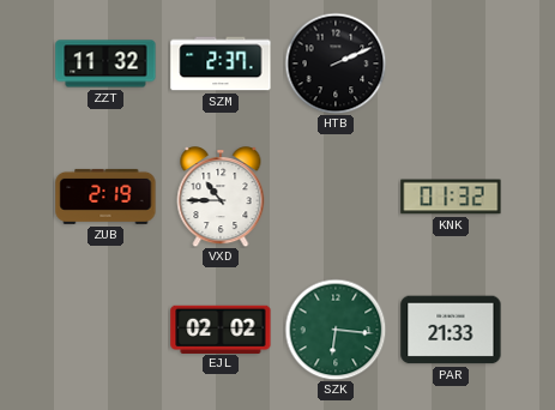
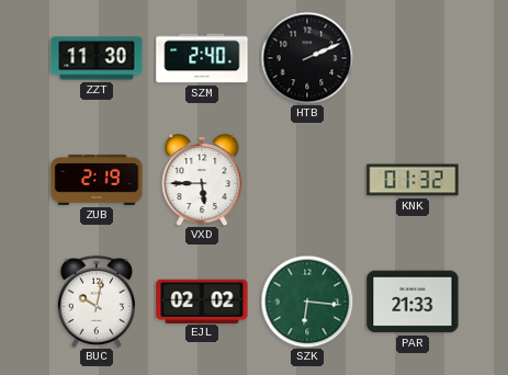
ZZT: 11:32 -> 11:30 (97, 58)
SZM: 2:37 -> 2:40 (202, 58)
VXD: 10:45 -> 5:45 (202, 180)
BUC: none -> 10:02 (97, 302)
